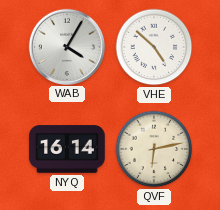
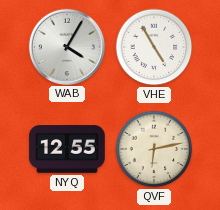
VHE: 4:52 -> 4:55 (154, 47)
NYQ: 16:14 -> 12:55 (67, 149)
